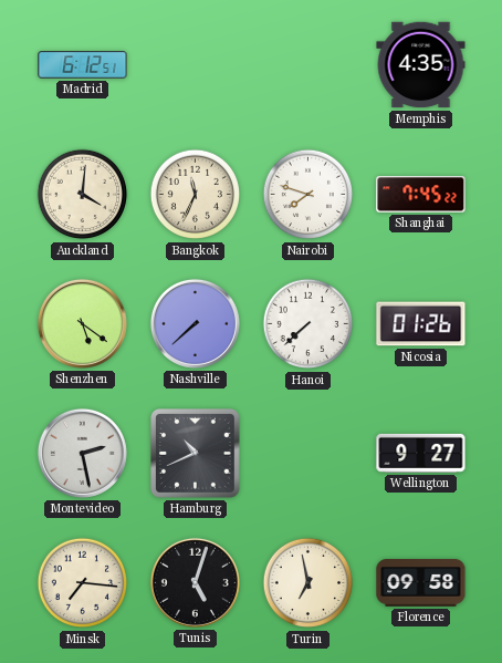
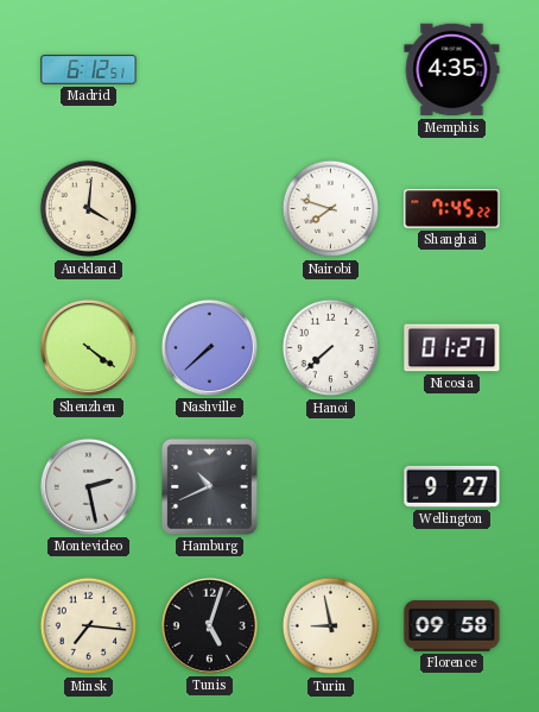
Bangkok: 11:34 -> none (196, 195)
Shenzhen: 5:21 -> 4:21 (88, 347)
Nicosia: 01:26 -> 01:27 (452, 348)
Turin: 6:58 -> 8:58 (331, 626)
